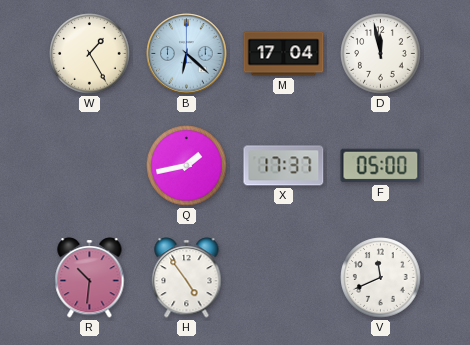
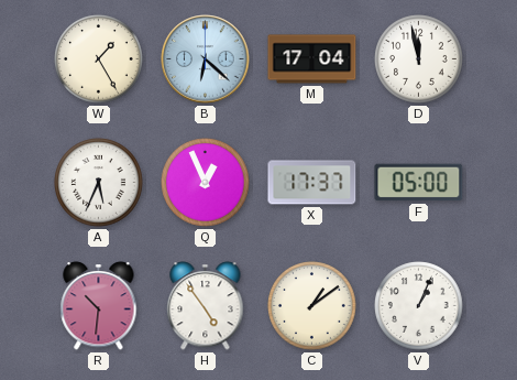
A: none -> 5:34 (99, 183)
Q: 1:43 -> 12:56 (206, 183)
C: none -> 1:09 (312, 306)
V: 11:41 -> 1:04 (419, 306)
